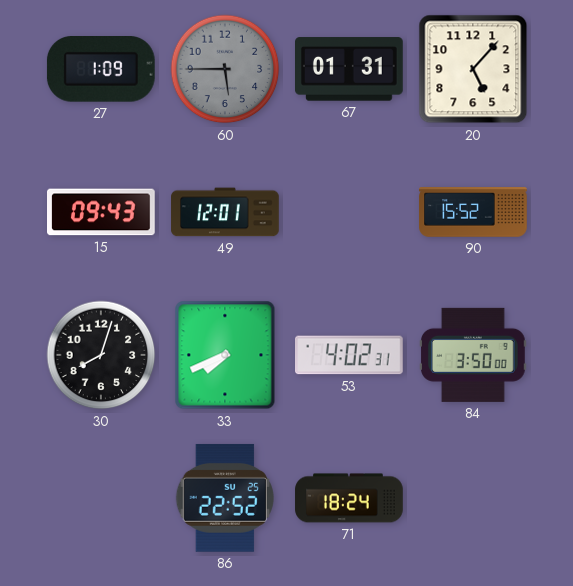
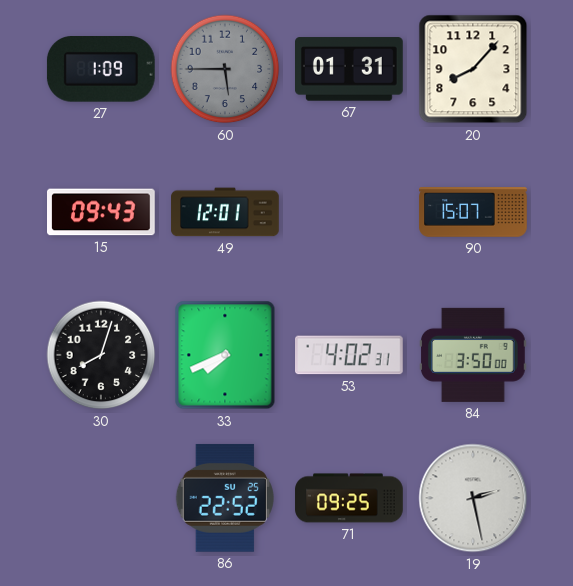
20: 5:07 -> 8:07 (473, 69)
90: 15:52 -> 15:07 (473, 212)
71: 18:24 -> 09:25 (349, 498)
19: none -> 2:28 (473, 498)
